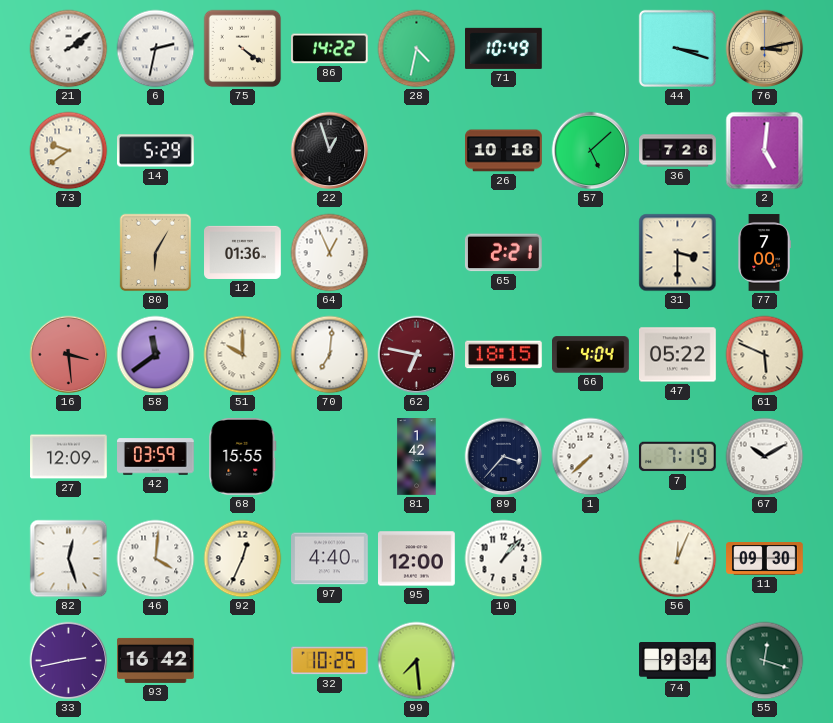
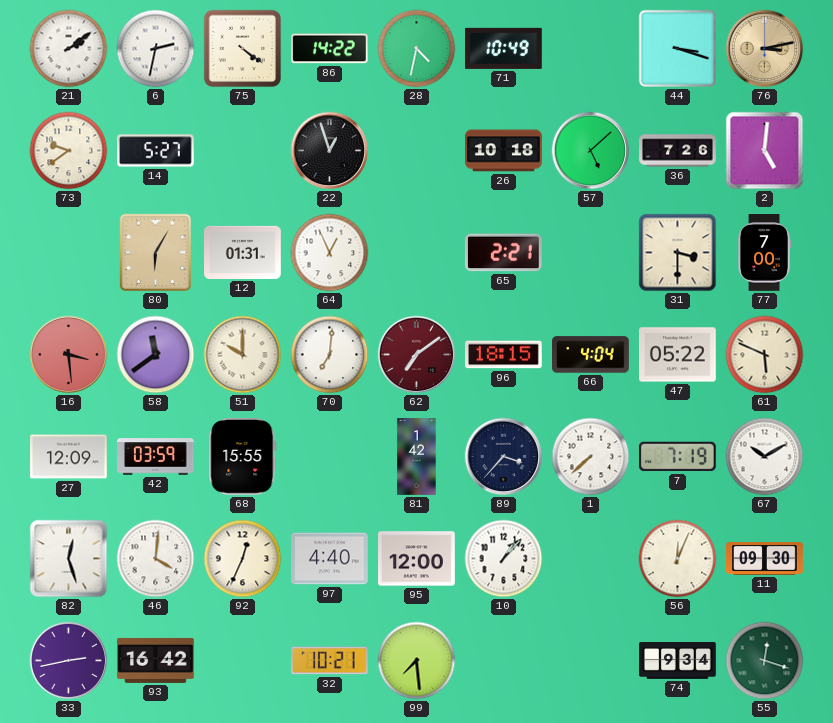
14: 5:29 -> 5:27 (156, 151)
12: 01:36 -> 01:31 (243, 252)
62: 6:47 -> 7:09 (417, 355)
32: 10:25 -> 10:21 (330, 661)
